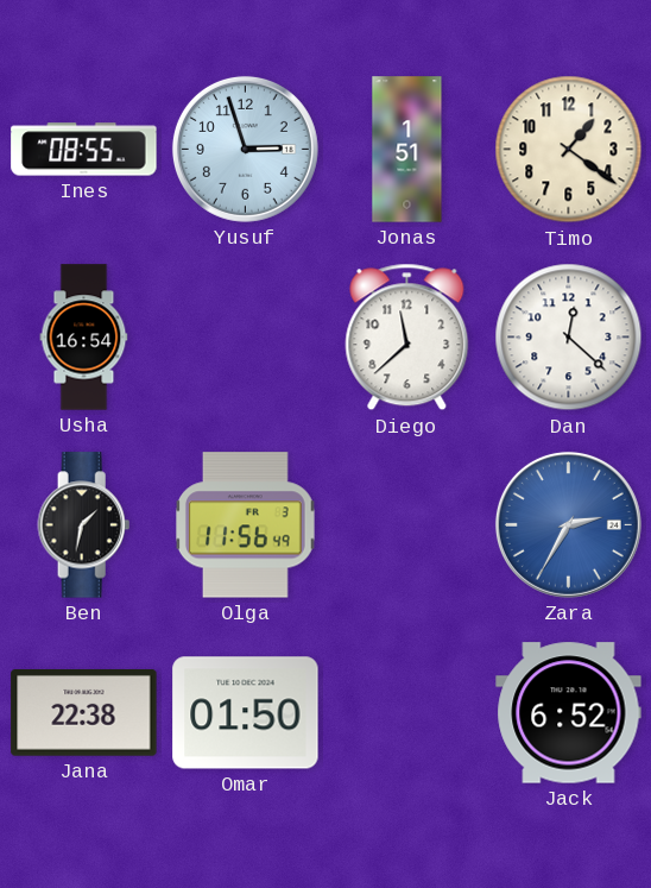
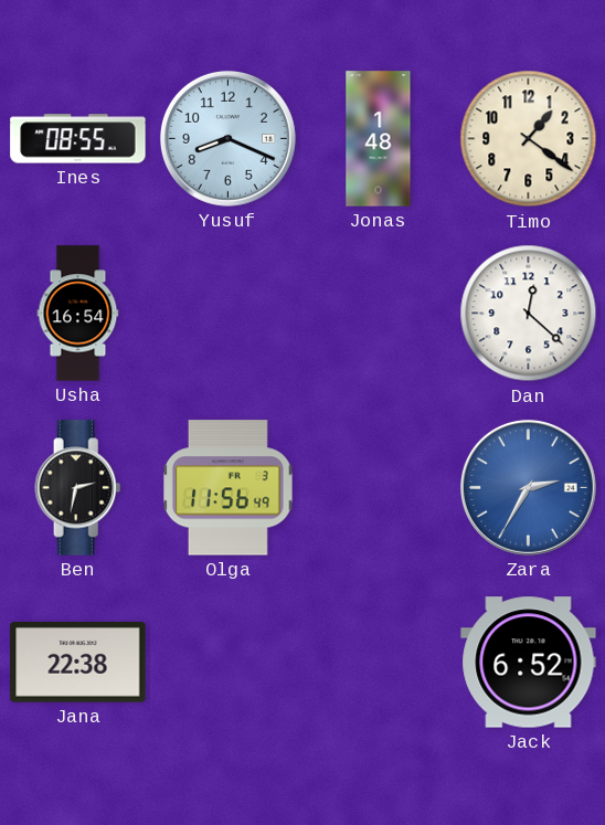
Yusuf: 2:57 -> 8:19 (227, 138)
Jonas: 1:51 -> 1:48 (379, 139)
Diego: 11:38 -> none (407, 338)
Ben: 1:32 -> 2:32 (78, 488)
Omar: 01:50 -> none (246, 713)
